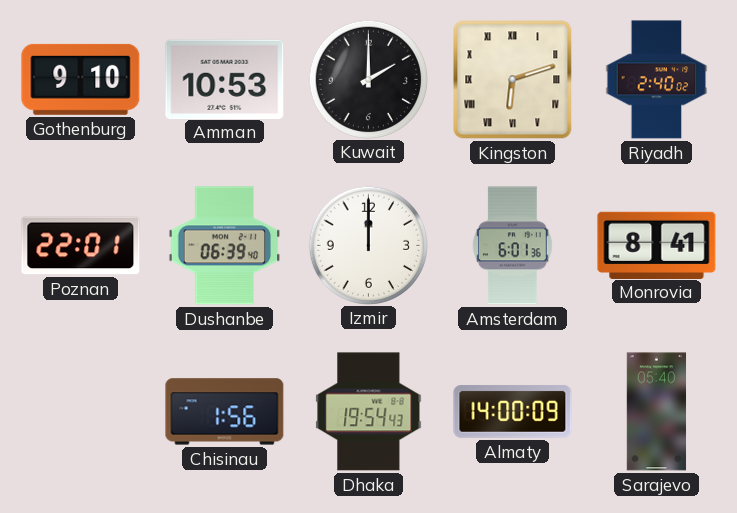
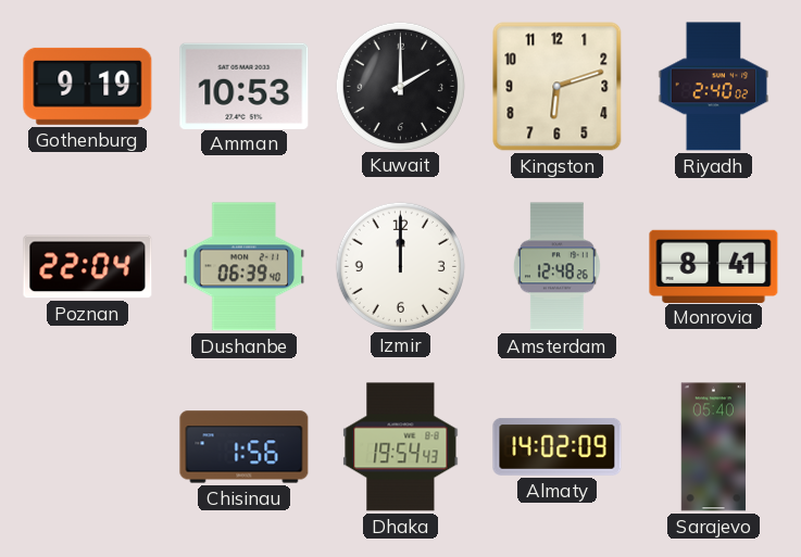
Gothenburg: 9:10 -> 9:19 (88, 86)
Kingston numerals: Roman -> Arabic (558, 87)
Poznan: 22:01 -> 22:04 (88, 267)
Amsterdam: 6:01 -> 12:48 (556, 267)
Almaty: 14:00 -> 14:02 (558, 447)
